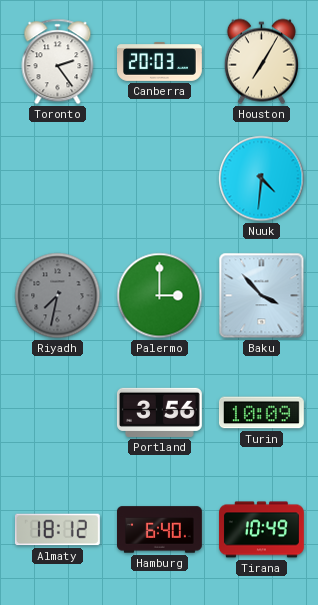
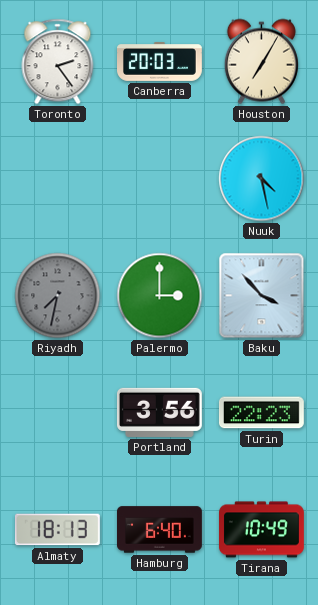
Nuuk: 4:31 -> 4:28 (262, 179)
Turin: 10:09 -> 22:23 (261, 413)
Almaty: 18:12 -> 18:13 (57, 530)
